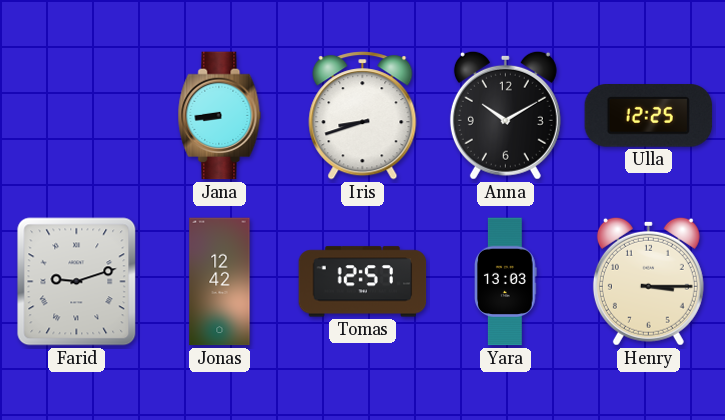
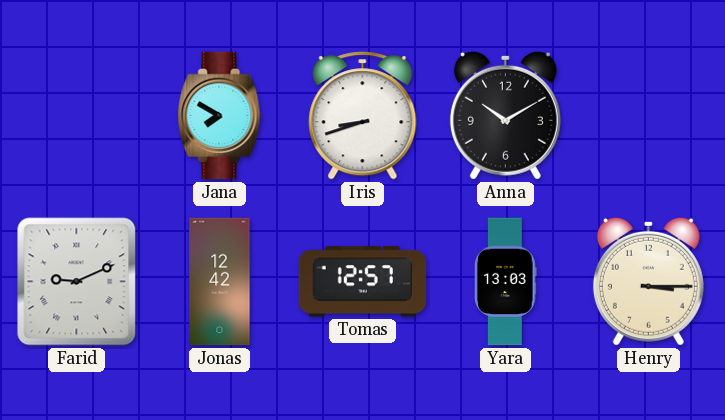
Jana: 8:44 -> 7:50 (220, 116)
Ulla: 12:25 -> none (649, 116)
Farid: 9:12 -> 9:11 (77, 282)
